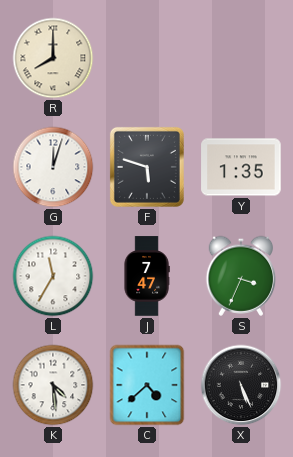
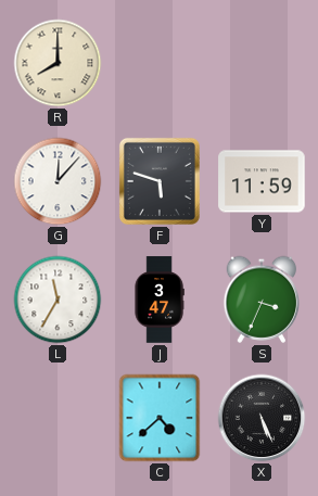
G: 12:03 -> 12:07 (58, 181)
Y: 1:35 -> 11:59 (262, 181)
J: 7:47 -> 3:47 (160, 300)
K: 4:29 -> none (53, 385)
